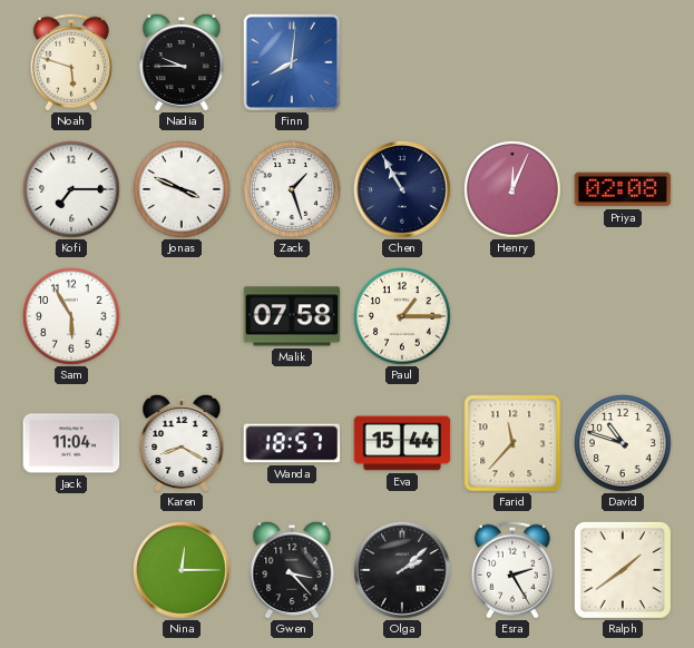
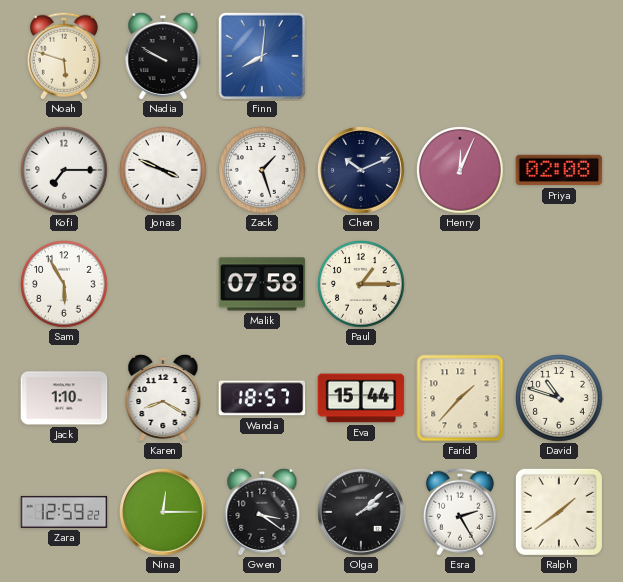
Nadia: 9:45 -> 9:50 (163, 56)
Chen: 10:55 -> 10:11 (361, 170)
Jack: 11:04 -> 1:10 (64, 398)
Farid: 11:37 -> 1:37 (460, 398)
Zara: none -> 12:59 (64, 512)
Gwen: 3:23 -> 3:21 (262, 512)
